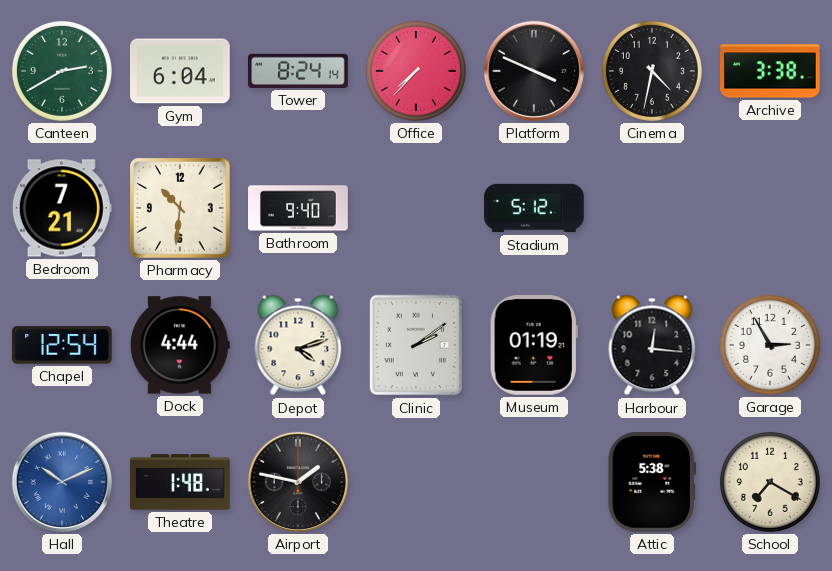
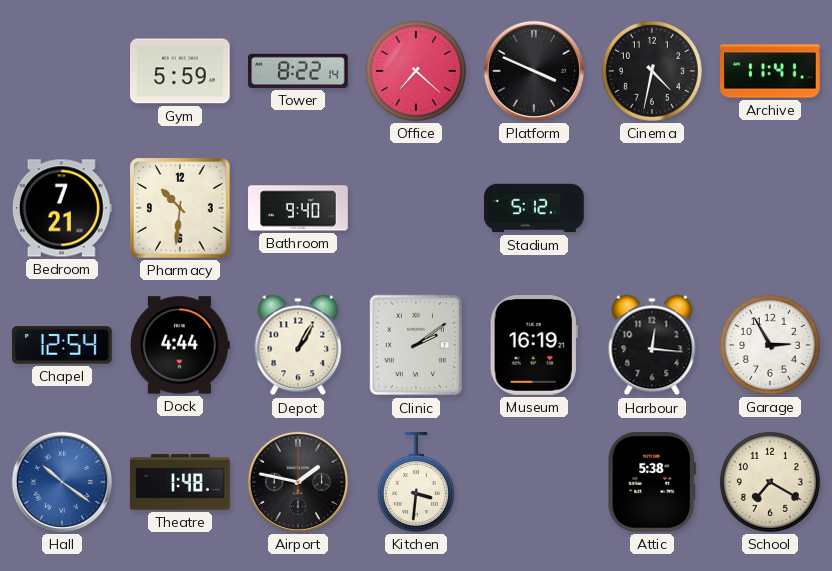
Canteen: 2:40 -> none (62, 71)
Gym: 6:04 -> 5:59 (181, 71)
Tower: 8:24 -> 8:22 (298, 71)
Office: 7:37 -> 7:22 (416, 71)
Archive: 3:38 -> 11:41 (770, 71)
Depot: 4:12 -> 1:05 (298, 345)
Museum: 01:19 -> 16:19 (534, 346)
Hall: 10:11 -> 10:21 (62, 482)
Kitchen: none -> 3:31 (416, 482)
